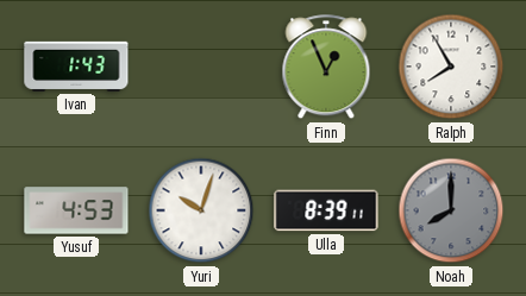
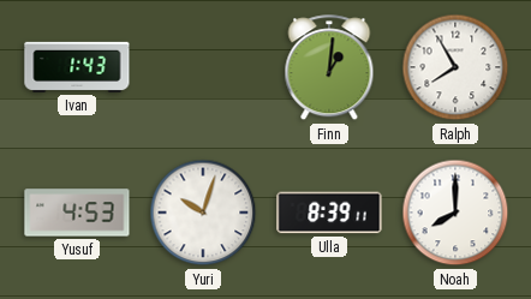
Finn: 12:56 -> 1:01 (329, 68)
Noah dial: grey -> white (455, 213)
